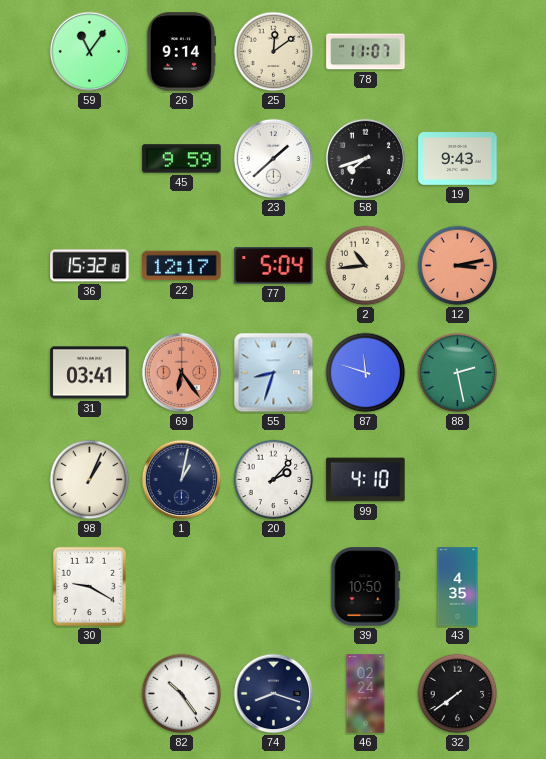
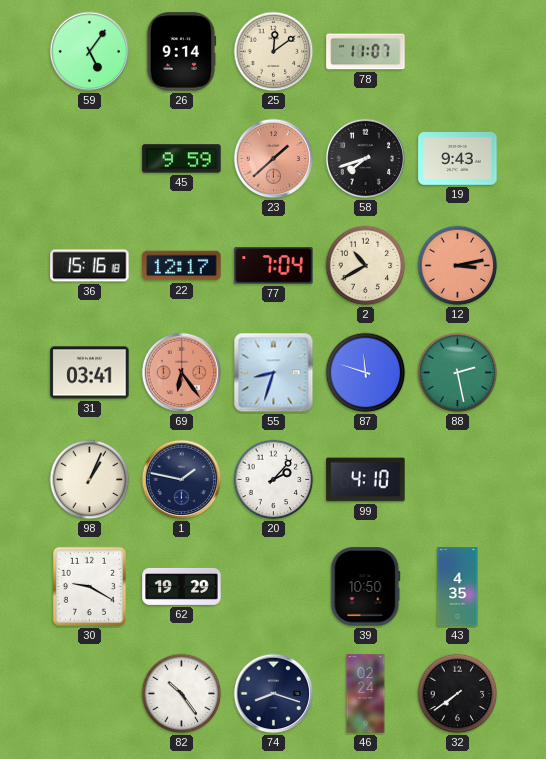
59: 11:06 -> 5:06 (90, 52)
23 dial: white -> salmon (274, 159)
36: 15:32 -> 15:16 (90, 266)
77: 5:04 -> 7:04 (274, 266)
2: 10:44 -> 10:40 (366, 266)
1: 1:02 -> 1:47 (182, 480)
62: none -> 19:29 (182, 586)
